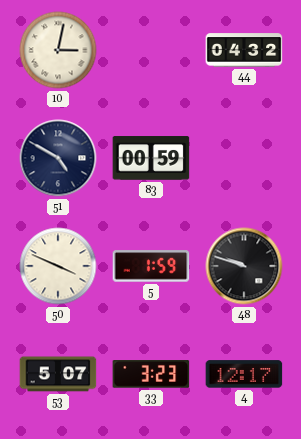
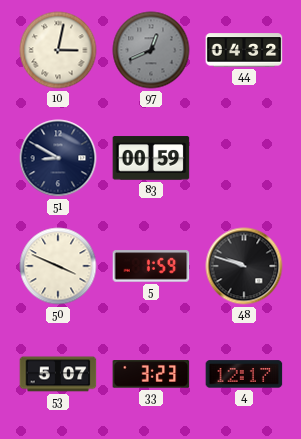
97: none -> 12:41 (151, 50)
51: 4:50 -> 8:50 (58, 158)
